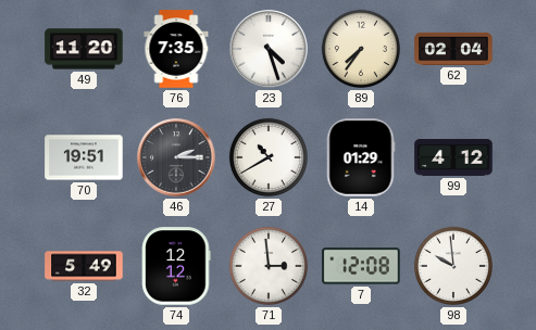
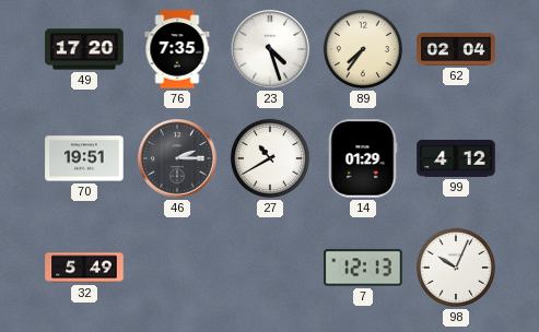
49: 11:20 -> 17:20 (84, 49)
74: 12:12 -> none (176, 266)
71: 2:59 -> none (269, 266)
7: 12:08 -> 12:13 (363, 268)
98: 9:59 -> 10:04 (456, 268)
